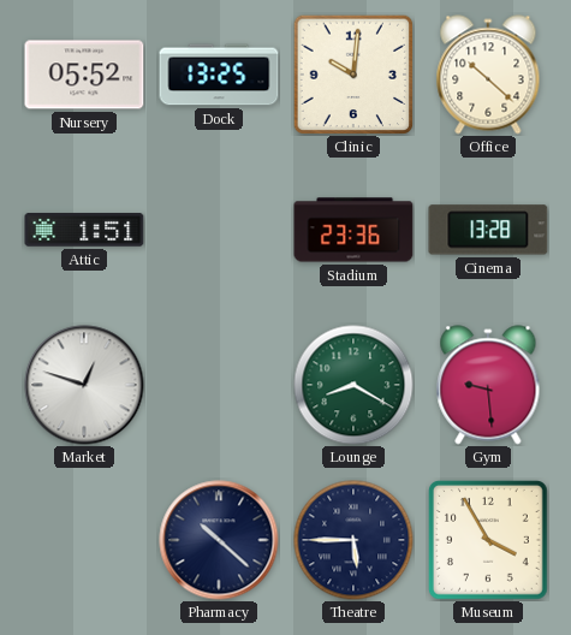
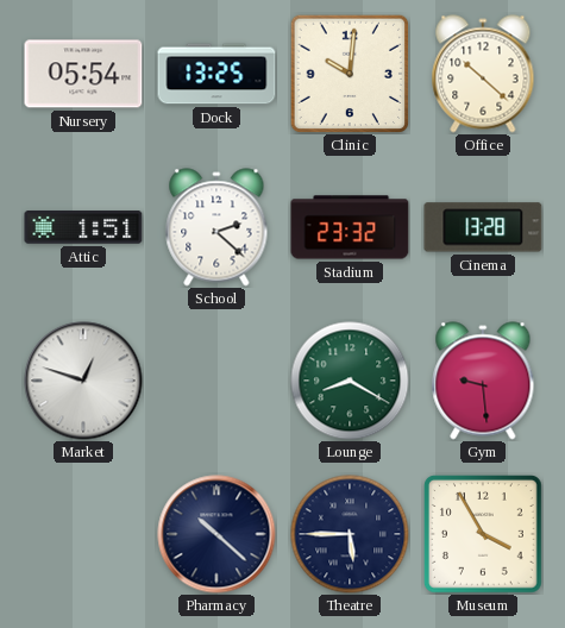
Nursery: 05:52 -> 05:54 (83, 74)
School: none -> 2:22 (216, 227)
Stadium: 23:36 -> 23:32 (350, 227)
